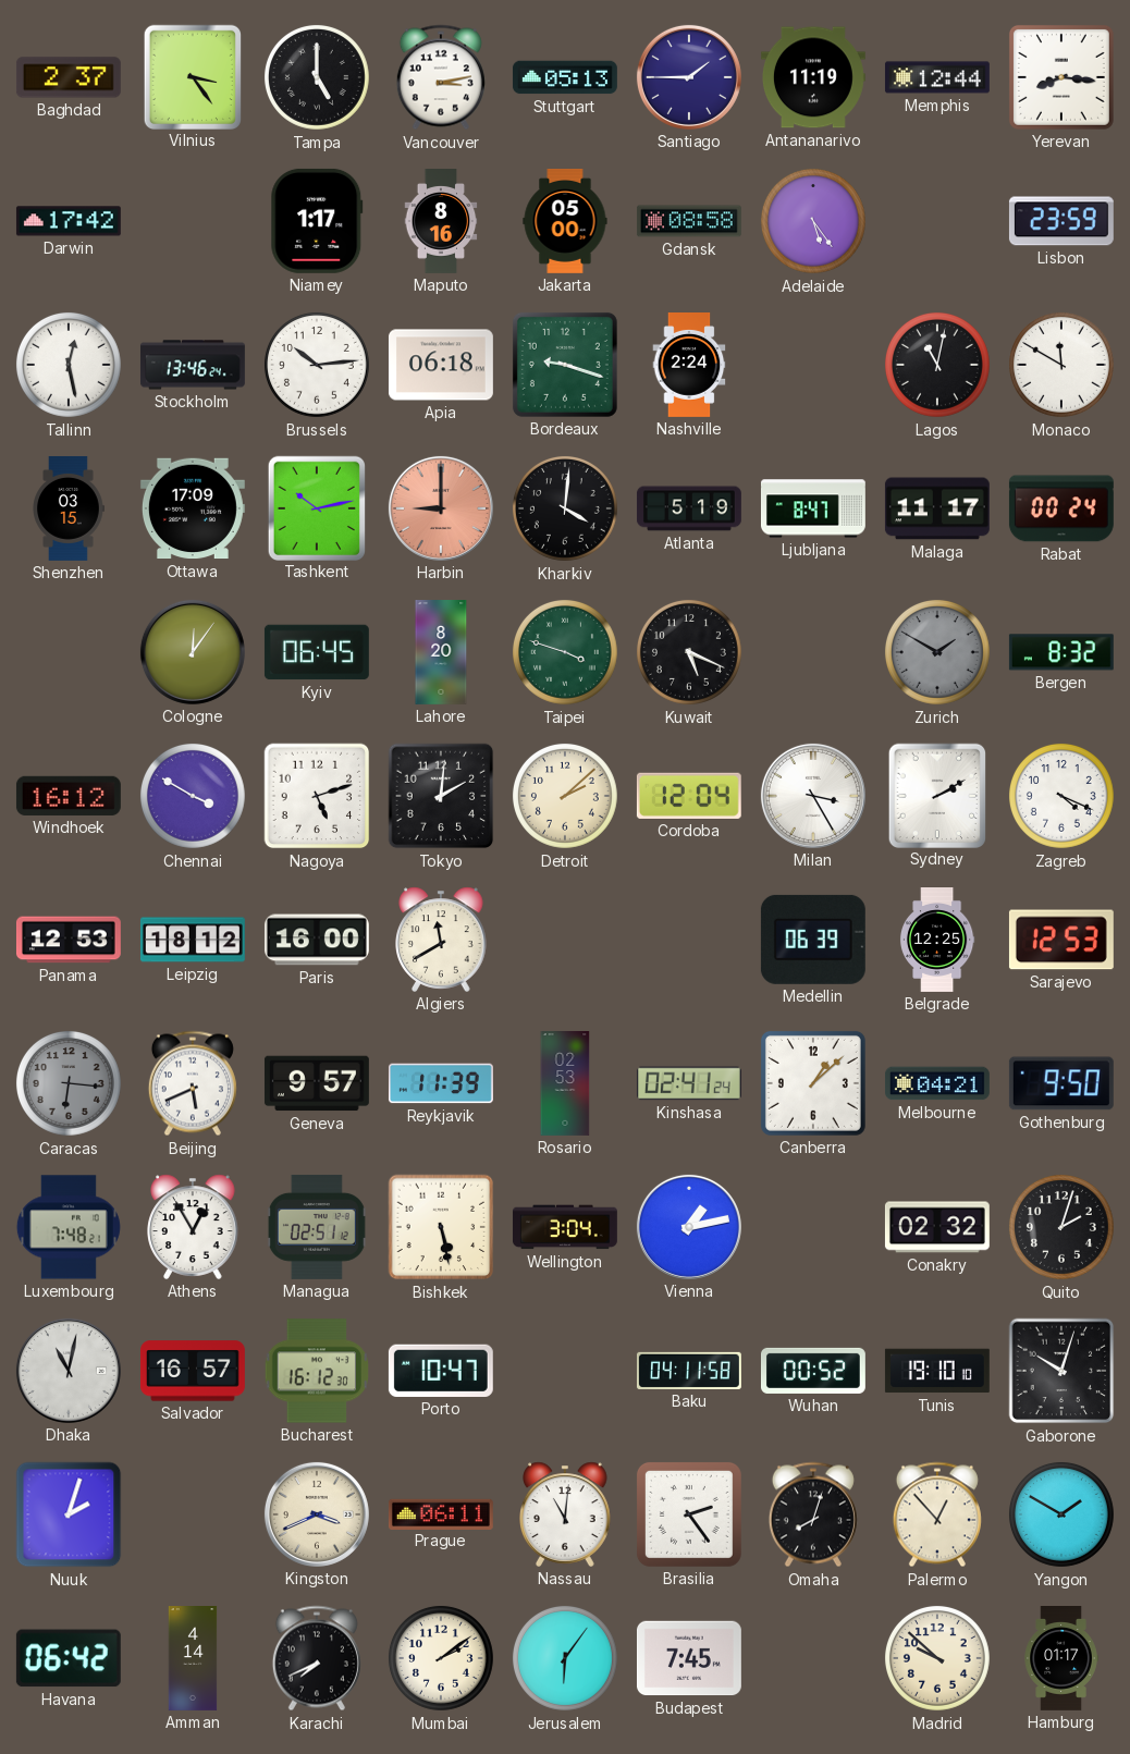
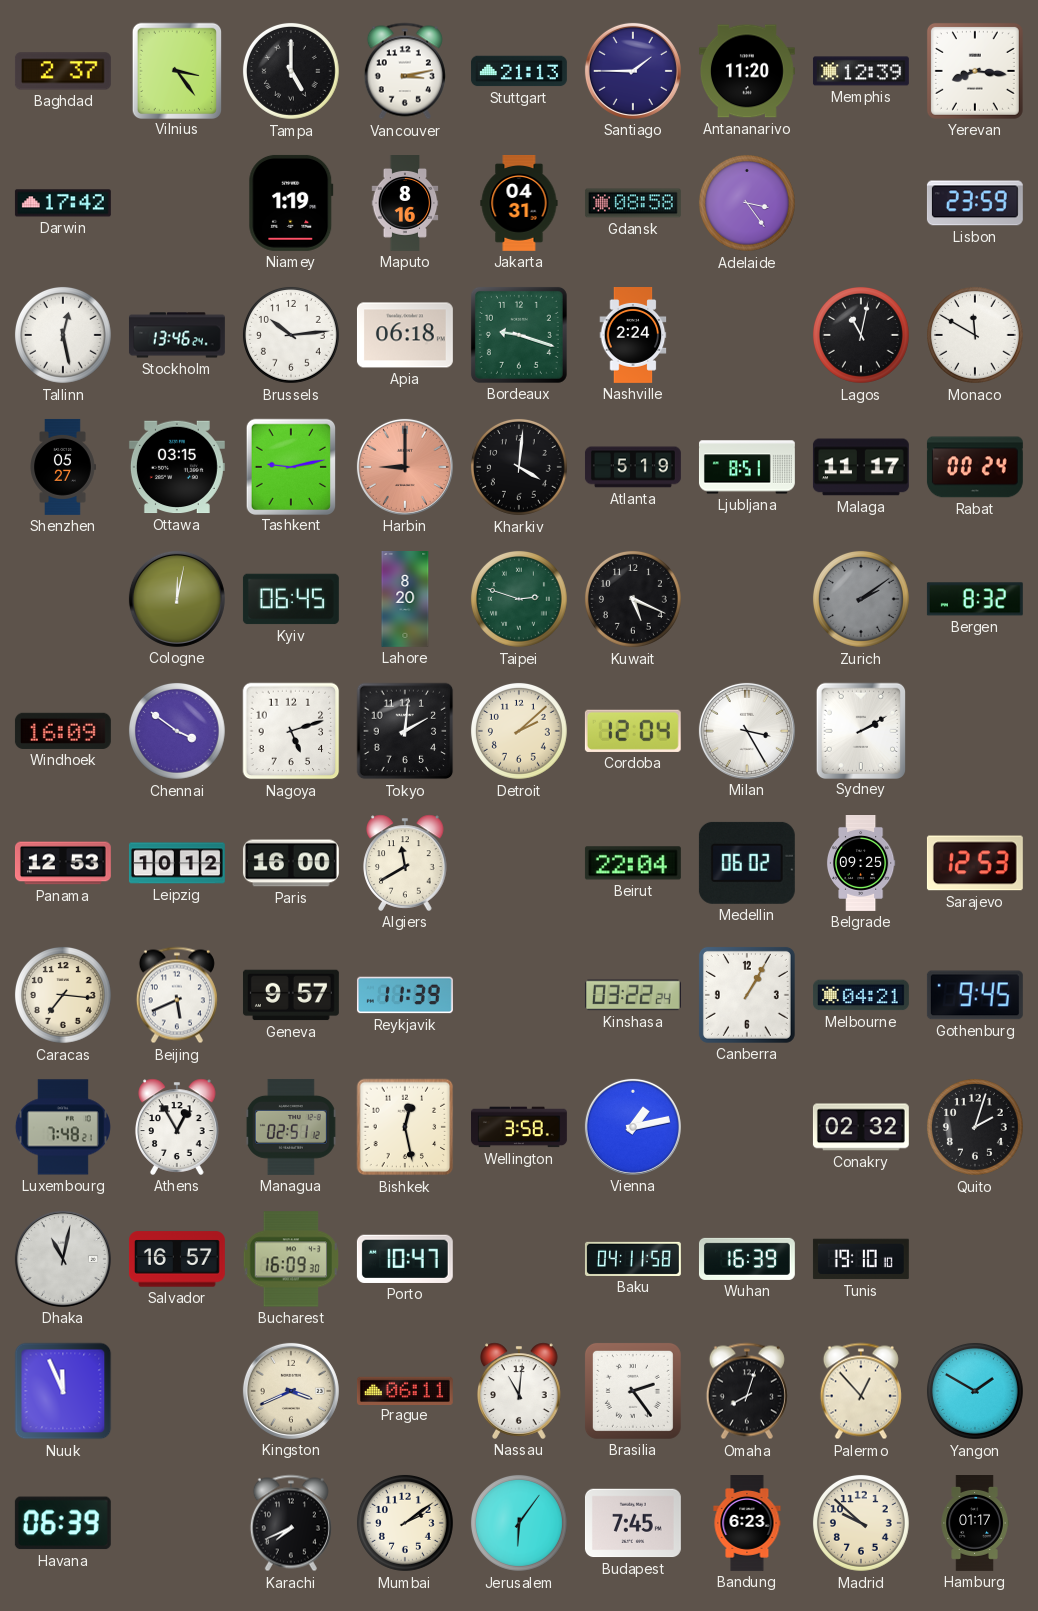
Stuttgart: 05:13 -> 21:13 (519, 71)
Antananarivo: 11:19 -> 11:20 (747, 71)
Memphis: 12:44 -> 12:39 (861, 71)
Niamey: 1:17 -> 1:19 (291, 203)
Jakarta: 05:00 -> 04:31 (519, 204)
Adelaide: 5:24 -> 3:24 (747, 203)
Shenzhen: 03:15 -> 05:27 (63, 467)
Ottawa: 17:09 -> 03:15 (177, 467)
Tashkent: 10:13 -> 9:13 (290, 466)
Ljubljana: 8:47 -> 8:51 (747, 467)
Cologne: 12:06 -> 12:02 (177, 599)
Taipei: 3:48 -> 2:48 (519, 599)
Zurich: 1:50 -> 2:09 (861, 599)
Windhoek: 16:12 -> 16:09 (63, 731)
Chennai: 3:50 -> 3:51 (177, 731)
Zagreb: 4:19 -> none (1061, 796)
Leipzig: 18:12 -> 10:12 (177, 863)
Beirut: none -> 22:04 (633, 863)
Medellin: 06:39 -> 06:02 (747, 863)
Belgrade: 12:25 -> 09:25 (861, 864)
Caracas: 6:16 -> 7:16 (63, 995)
Caracas dial: grey -> cream (63, 995)
Rosario: 02:53 -> none (565, 1084)
Kinshasa: 02:41 -> 03:22 (633, 995)
Canberra: 1:08 -> 1:05 (747, 995)
Gothenburg: 9:50 -> 9:45 (975, 995)
Bishkek: 5:28 -> 12:28 (405, 1127)
Wellington: 3:04 -> 3:58 (519, 1127)
Bucharest: 16:12 -> 16:09 (290, 1259)
Wuhan: 00:52 -> 16:39 (747, 1259)
Gaborone: 10:03 -> none (1061, 1371)
Nuuk: 2:03 -> 11:56 (63, 1391)
Havana: 06:42 -> 06:39 (63, 1523)
Amman: 4:14 -> none (193, 1659)
Bandung: none -> 6:23 (747, 1524)
